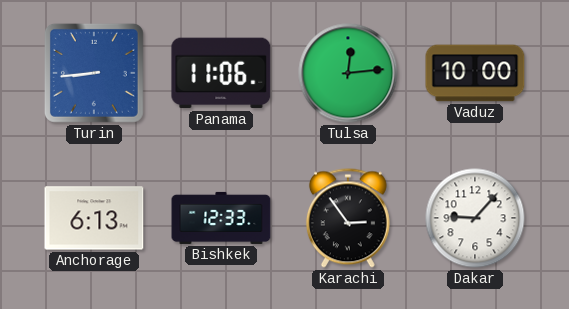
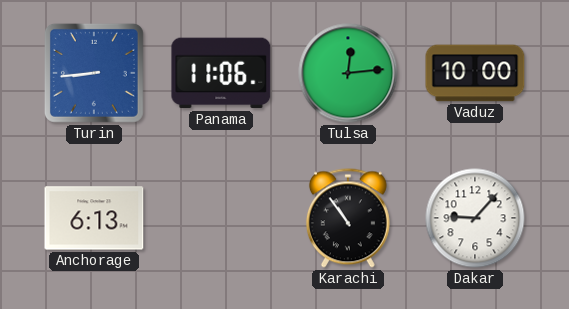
Bishkek: 12:33 -> none (221, 218)
Karachi: 2:54 -> 10:54 (348, 218)
